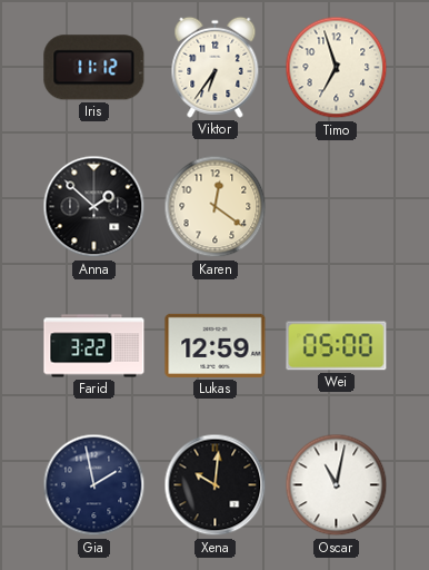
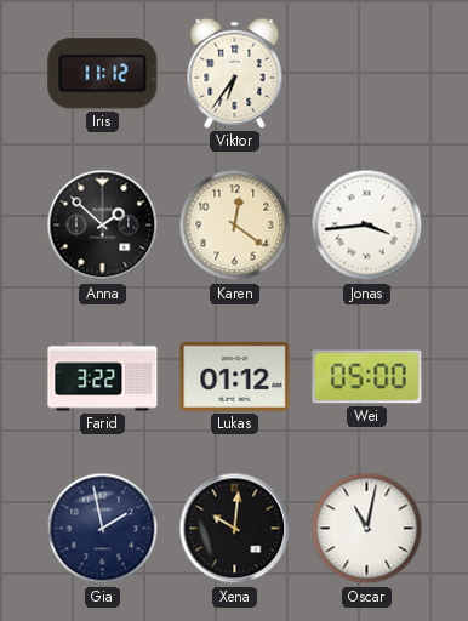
Timo: 6:57 -> none (337, 68)
Jonas: none -> 3:44 (367, 226)
Lukas: 12:59 -> 01:12 (235, 376)
